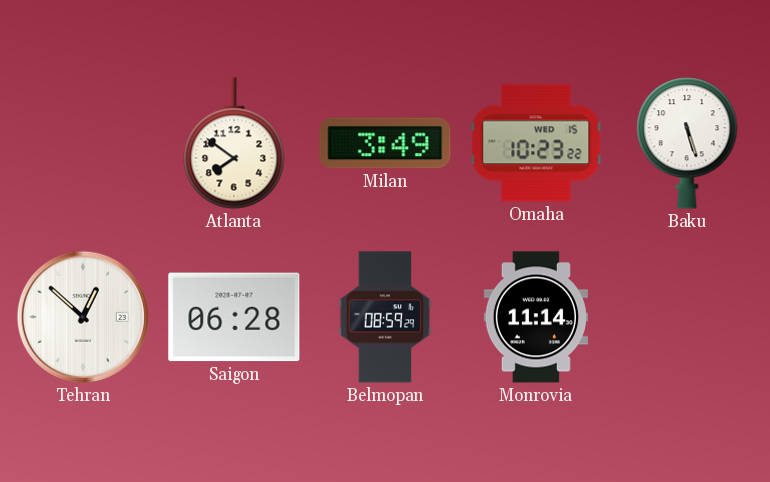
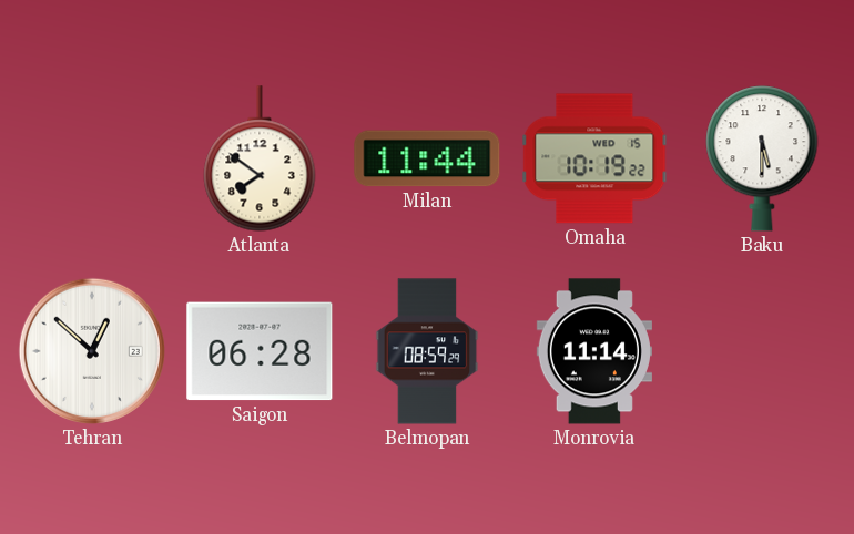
Milan: 3:49 -> 11:44 (427, 158)
Omaha: 10:23 -> 10:19 (594, 158)
Baku: 5:27 -> 5:30 (762, 158)
